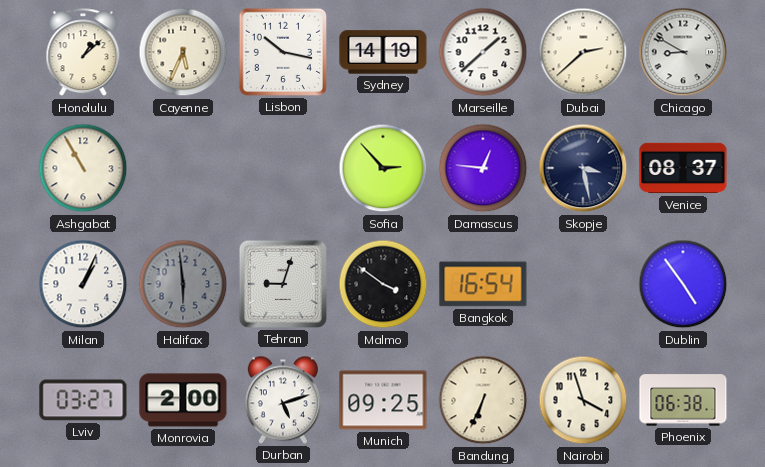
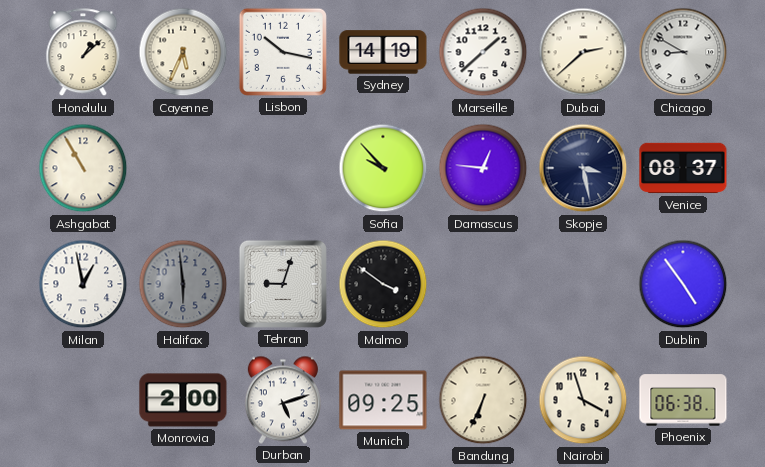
Sofia: 2:53 -> 9:53 (383, 168)
Milan: 1:04 -> 12:58 (83, 284)
Bangkok: 16:54 -> none (483, 284)
Lviv: 03:27 -> none (83, 400)
